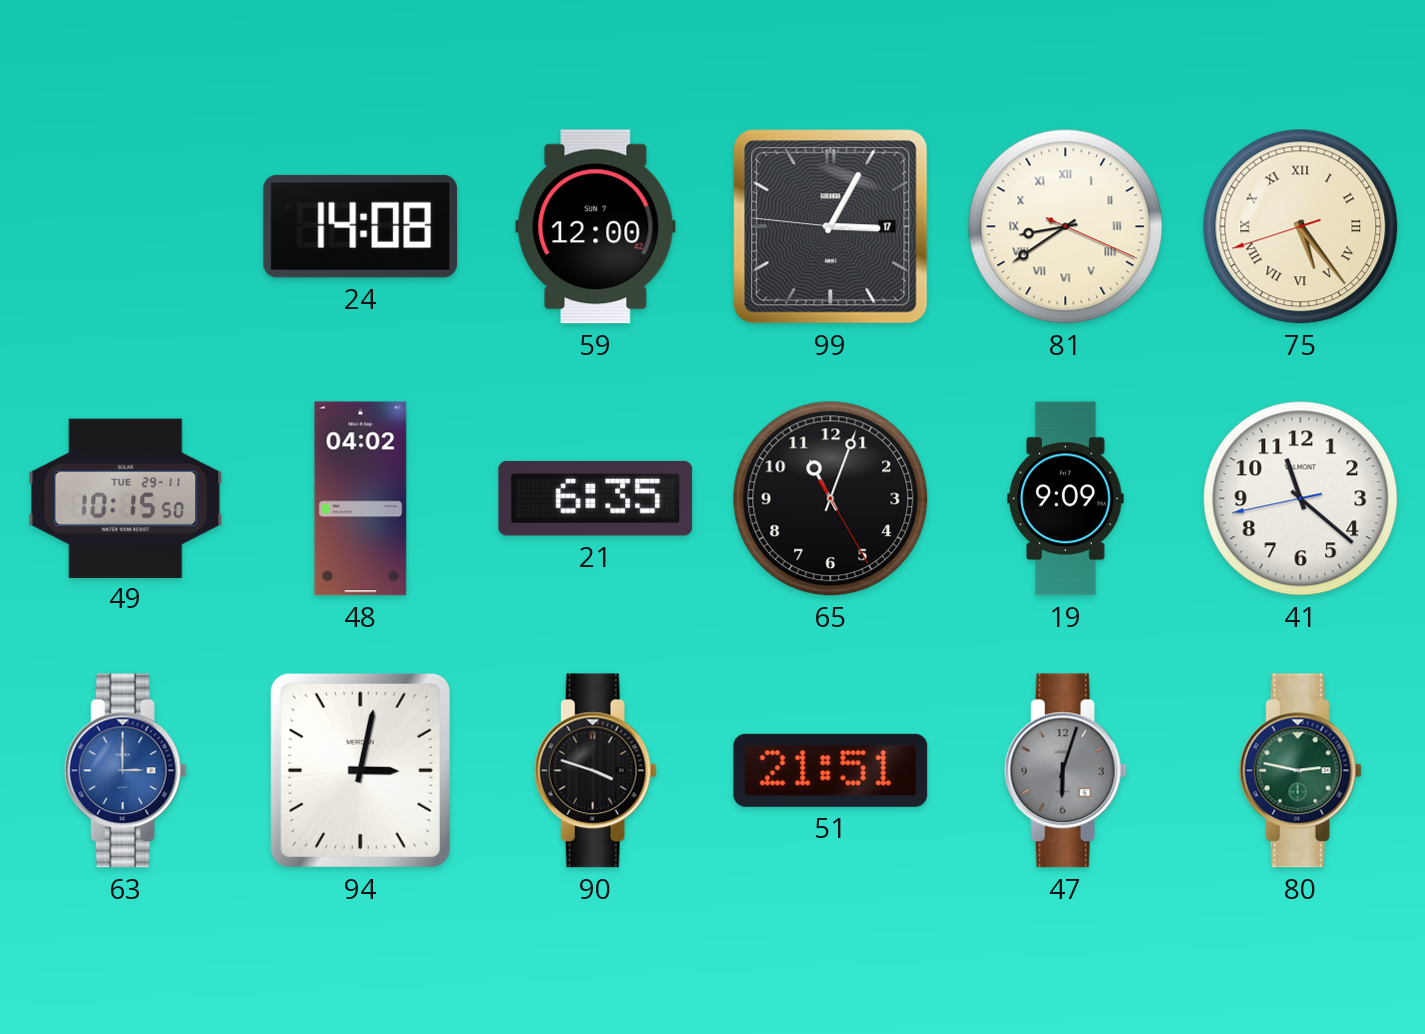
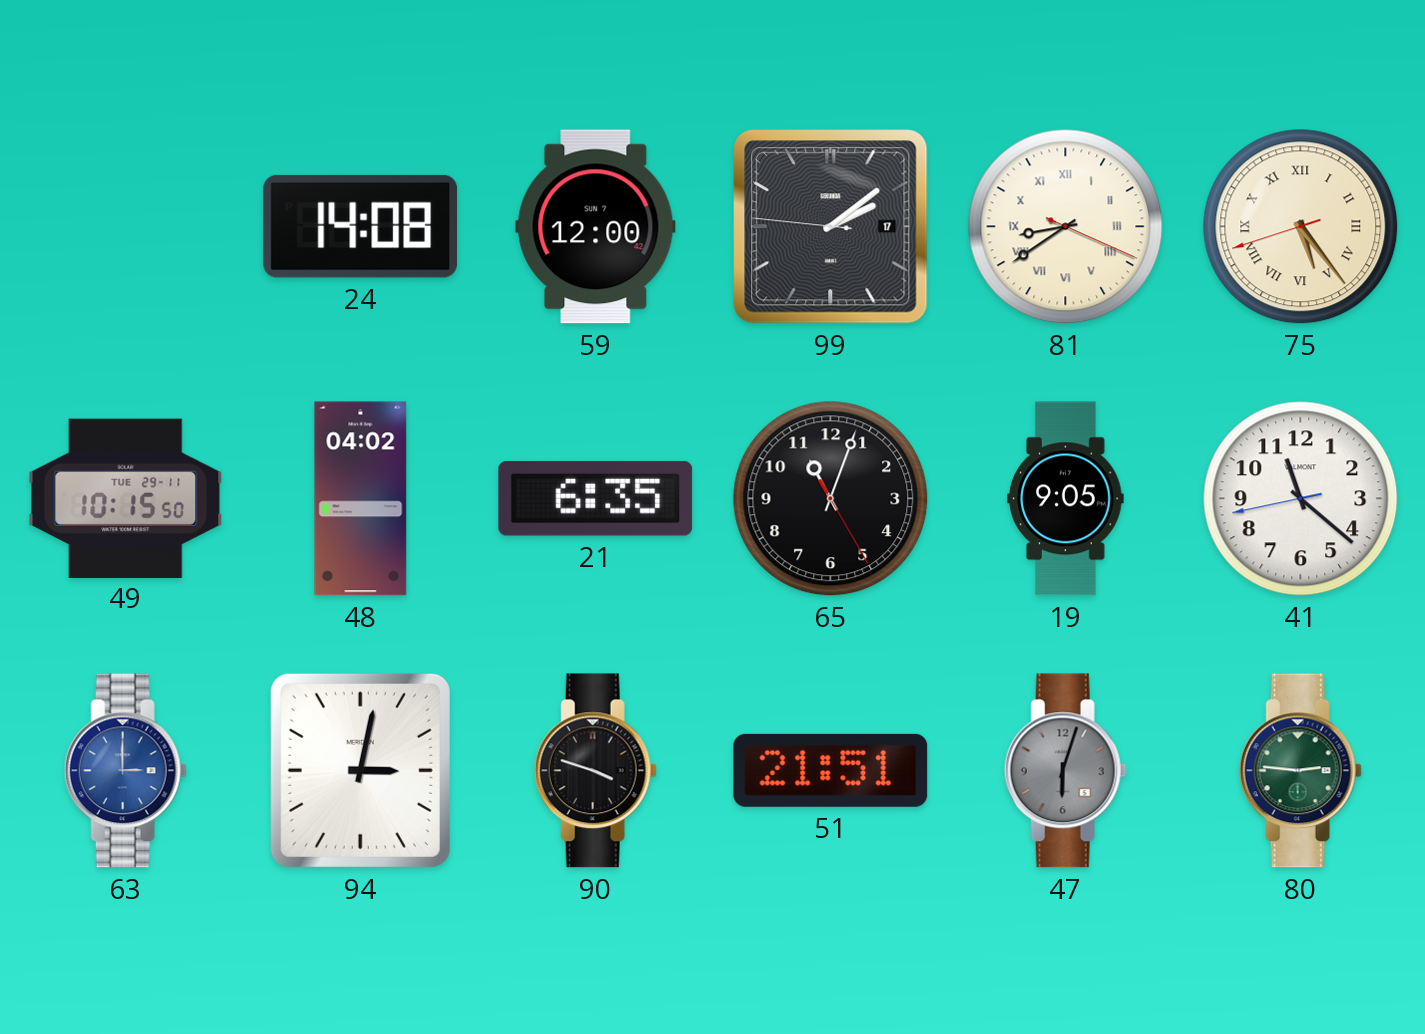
99: 3:04 -> 2:08 (831, 227)
19: 9:09 -> 9:05 (1066, 499)
80: 2:47 -> 2:46 (1300, 771)
